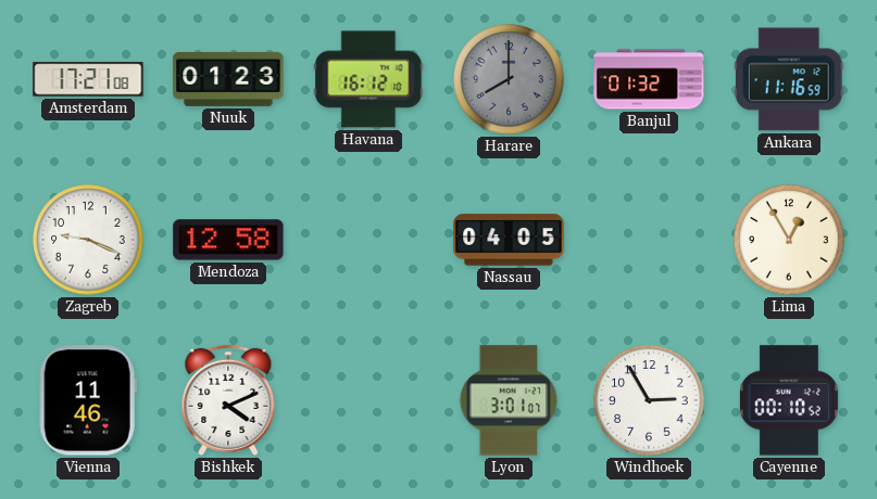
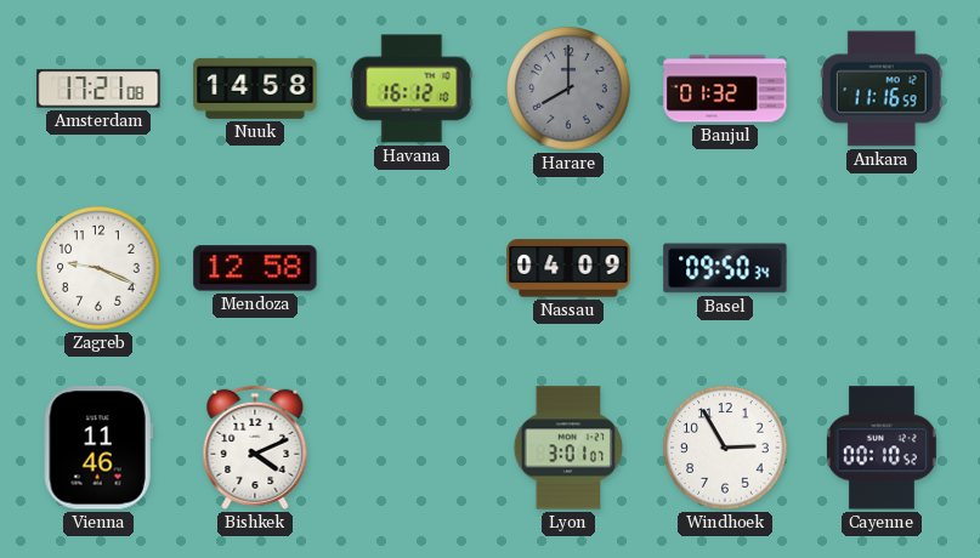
Nuuk: 01:23 -> 14:58 (255, 89)
Nassau: 04:05 -> 04:09 (568, 268)
Basel: none -> 09:50 (725, 268)
Lima: 12:55 -> none (789, 240)
